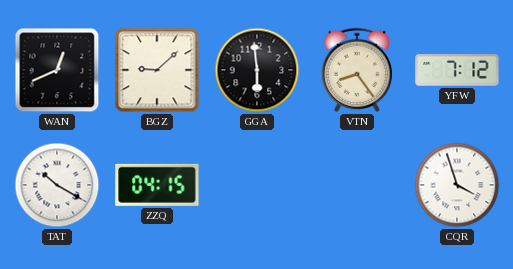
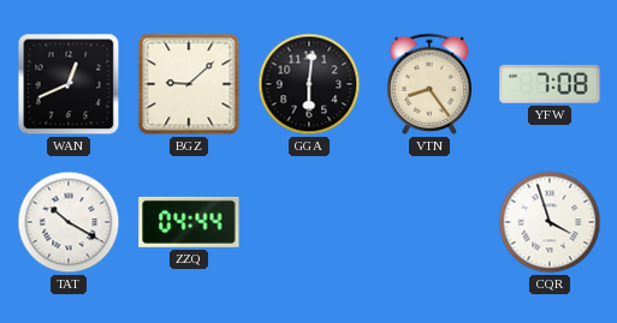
GGA: 5:59 -> 6:01 (309, 84)
YFW: 7:12 -> 7:08 (550, 85)
ZZQ: 04:15 -> 04:44 (189, 222)
